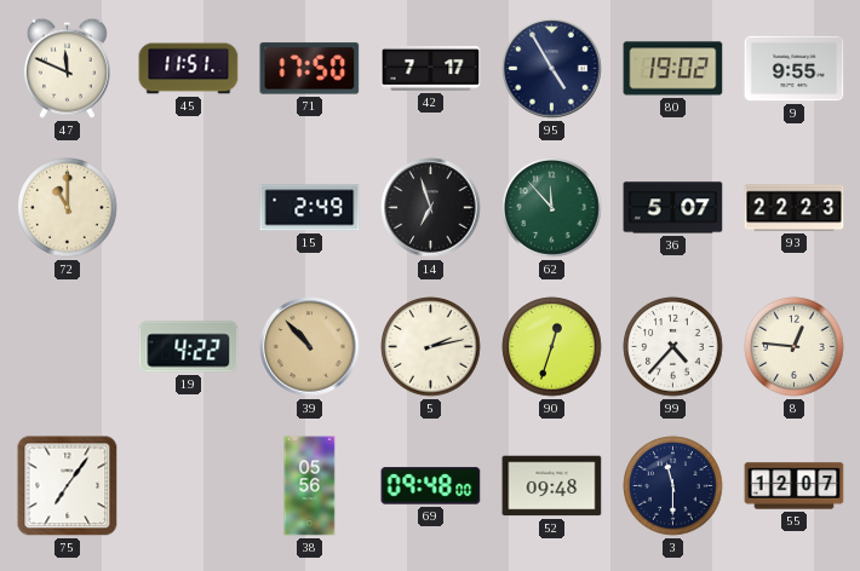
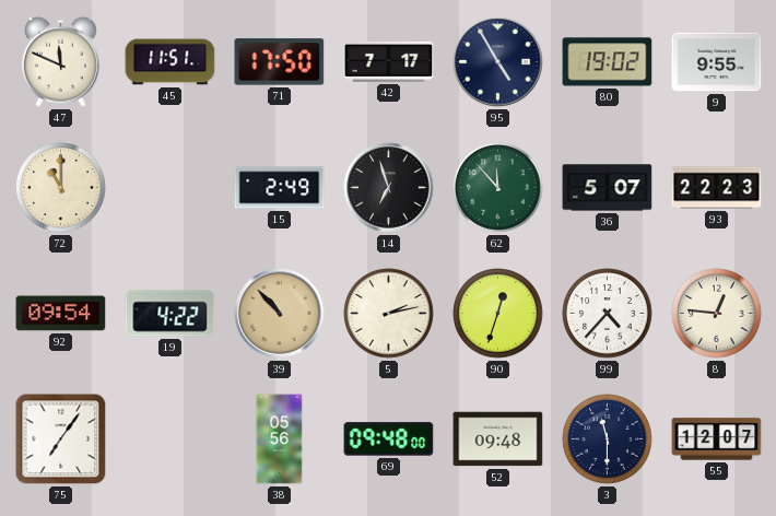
92: none -> 09:54 (61, 314)
